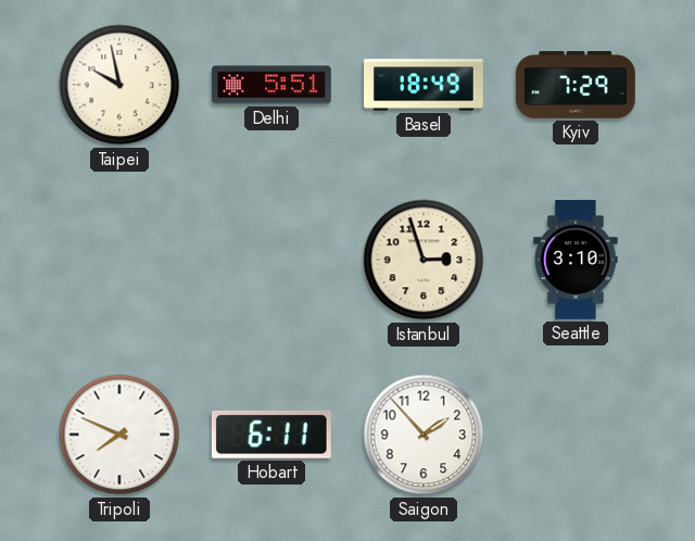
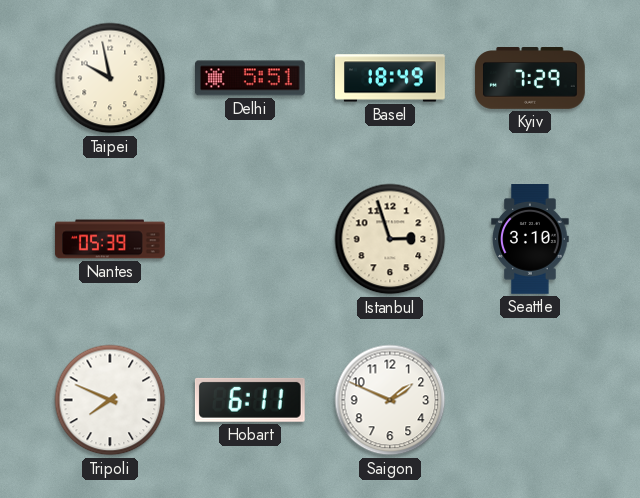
Nantes: none -> 05:39 (110, 239)
Saigon: 1:53 -> 1:49 (390, 400)
